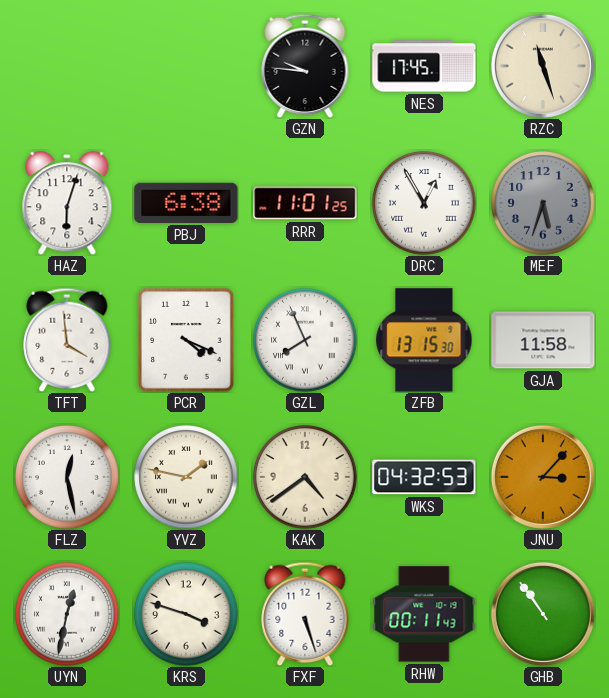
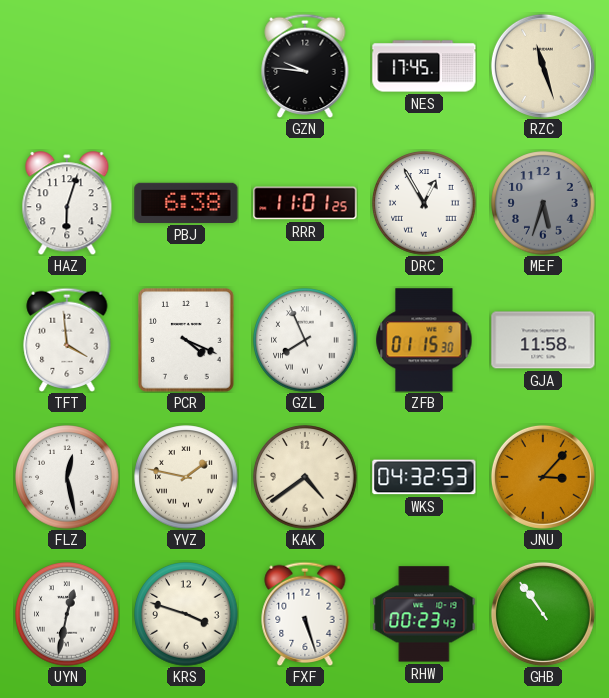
ZFB: 13:15 -> 01:15 (424, 340)
RHW: 00:11 -> 00:23 (424, 614)
